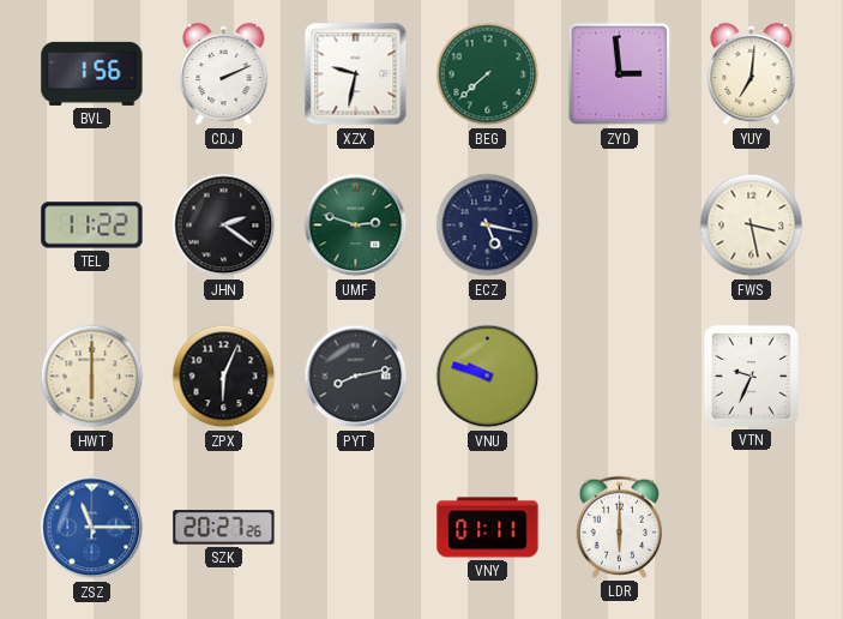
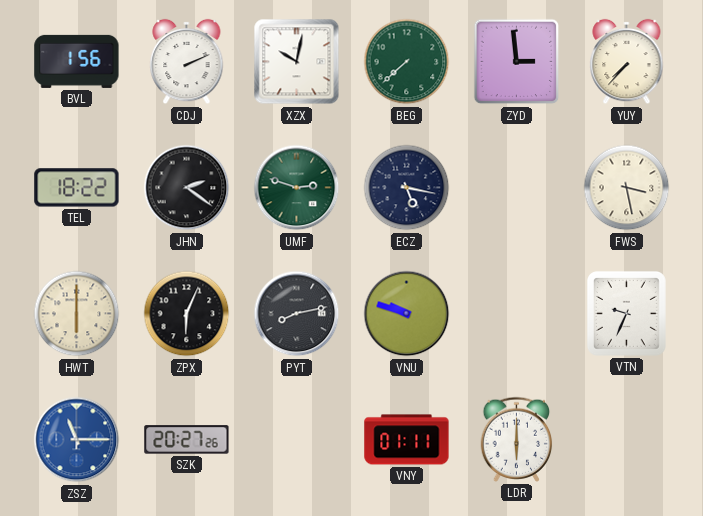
XZX: 9:32 -> 10:02 (297, 62)
YUY: 7:01 -> 7:37 (627, 62)
TEL: 11:22 -> 18:22 (77, 188)
